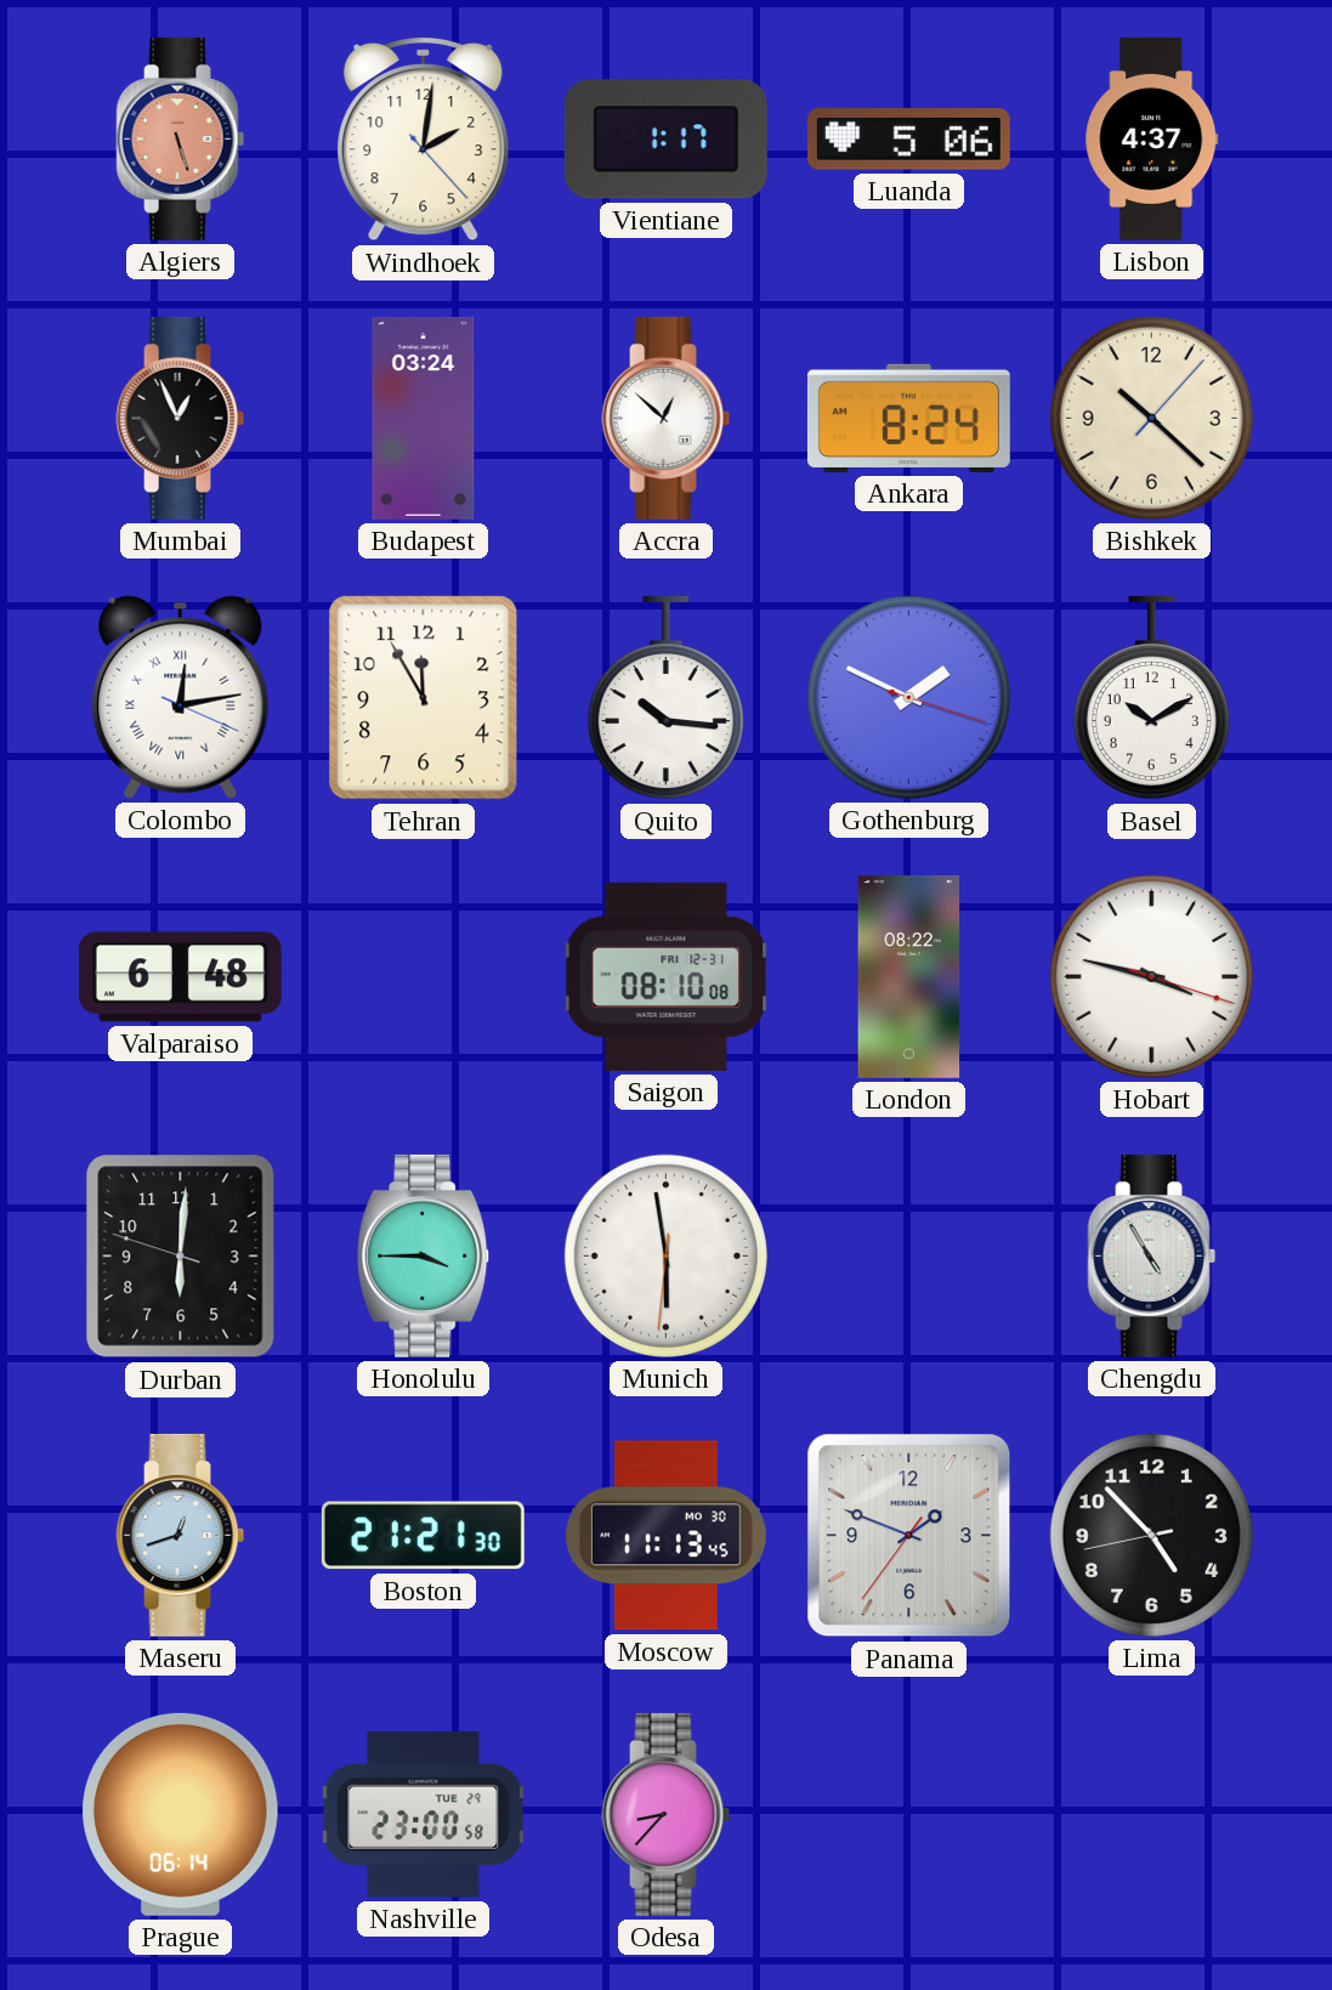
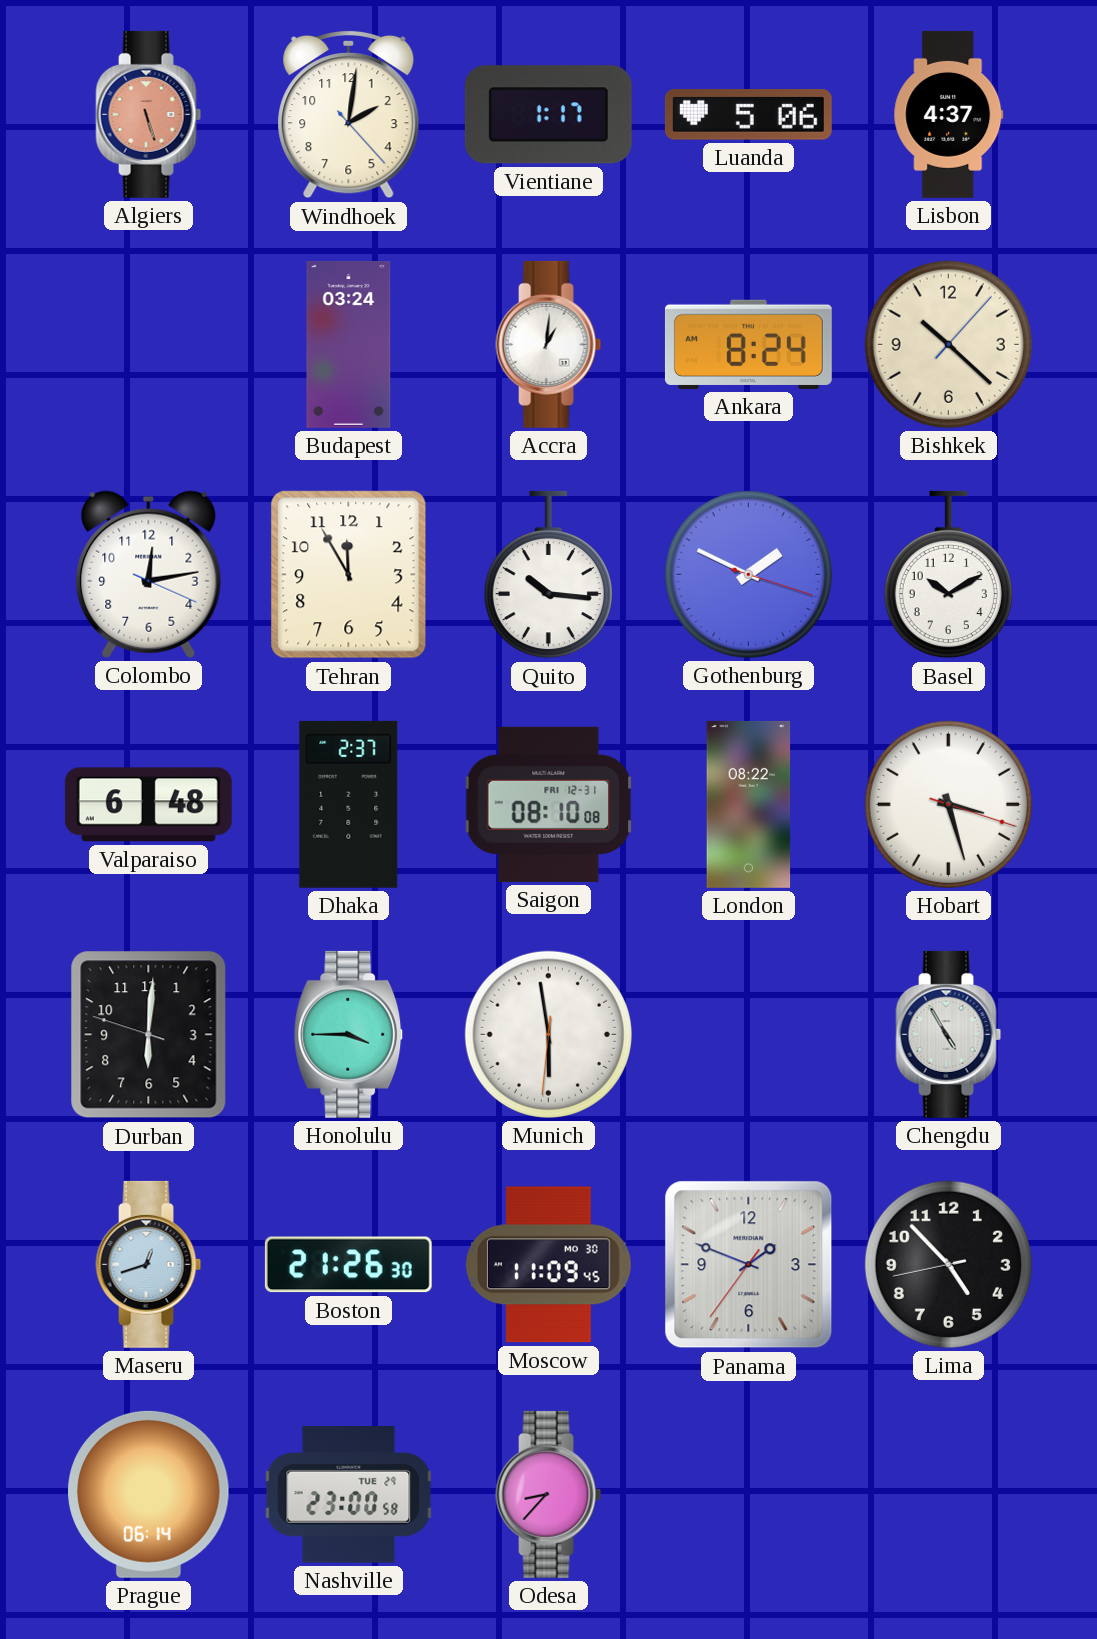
Mumbai: 12:56 -> none (181, 418)
Accra: 12:52 -> 1:01 (549, 344)
Colombo numerals: Roman -> Arabic (149, 574)
Dhaka: none -> 2:37 (349, 804)
Hobart: 3:47 -> 3:27 (948, 804)
Boston: 21:21 -> 21:26 (348, 1265)
Moscow: 11:13 -> 11:09 (548, 1265)
